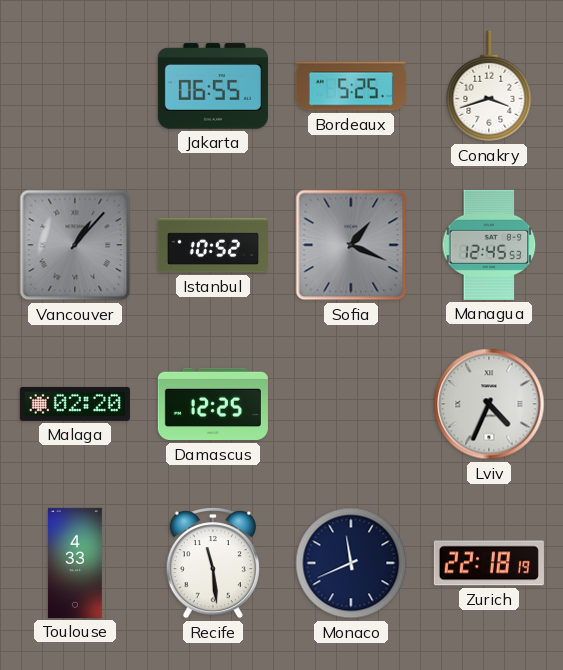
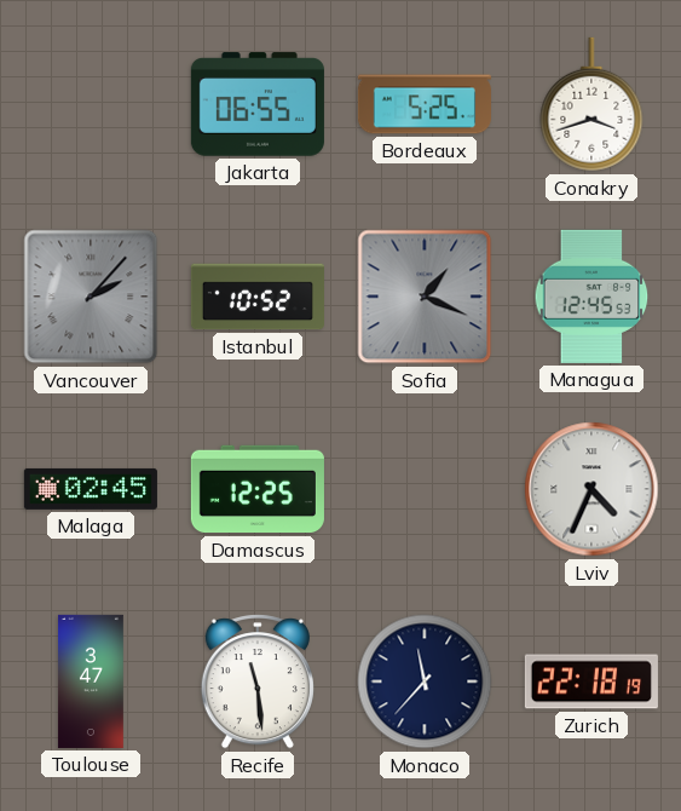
Vancouver: 1:07 -> 2:07 (91, 297)
Malaga: 02:20 -> 02:45 (91, 489)
Toulouse: 4:33 -> 3:47 (91, 681)
Monaco: 11:41 -> 11:37 (425, 681)
